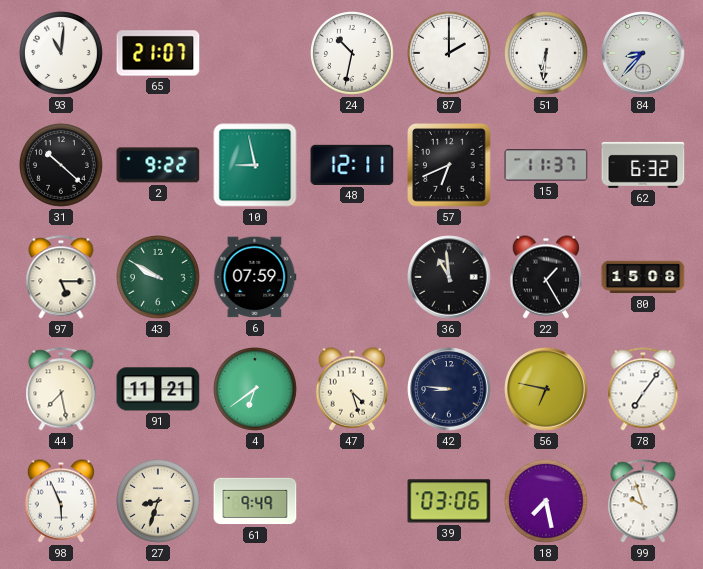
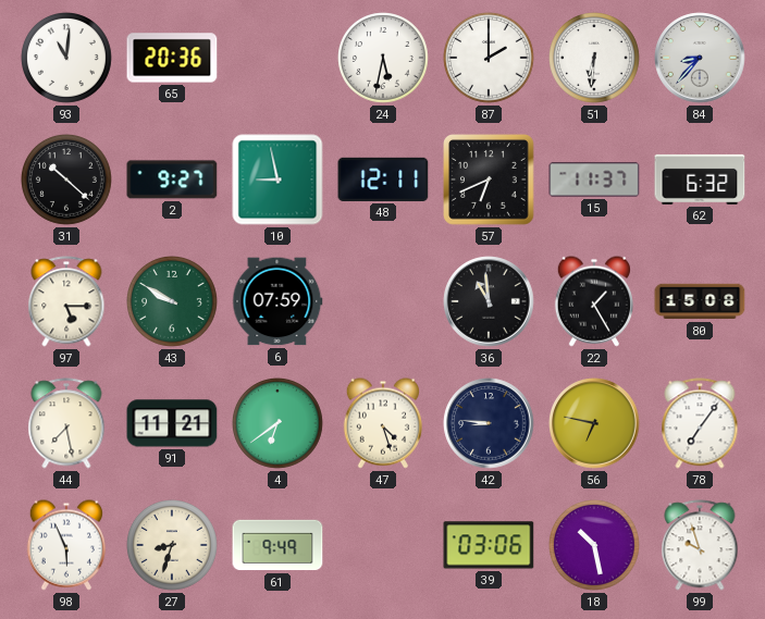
65: 21:07 -> 20:36 (172, 58)
24: 10:32 -> 5:32 (384, 59)
2: 9:22 -> 9:27 (172, 179)
18: 7:28 -> 10:28 (595, 546)
